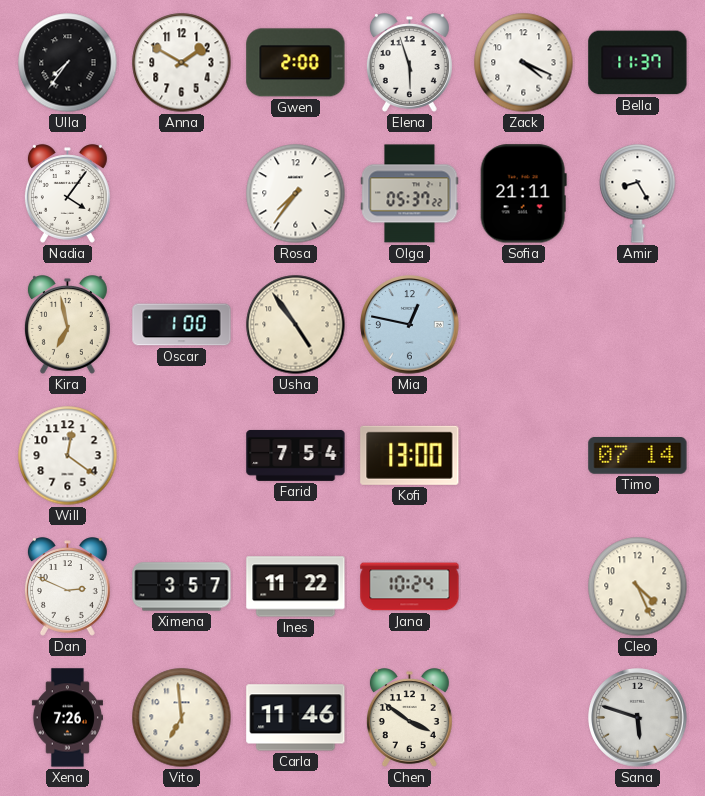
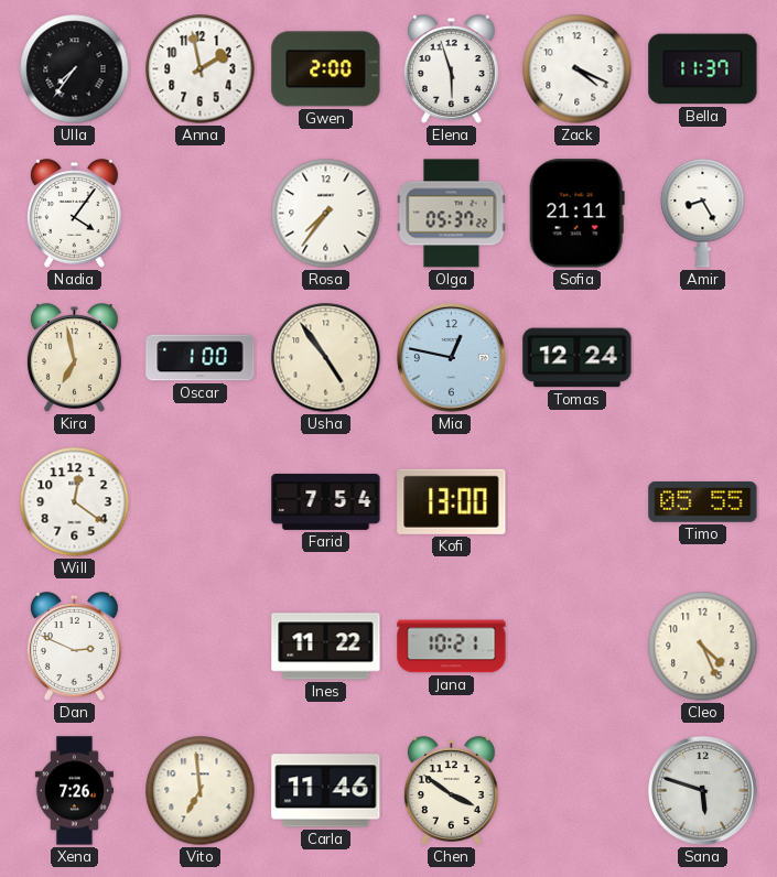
Anna: 1:50 -> 1:58 (201, 69)
Tomas: none -> 12:24 (578, 358)
Timo: 07:14 -> 05:55 (703, 502)
Ximena: 3:57 -> none (182, 587)
Jana: 10:24 -> 10:21 (452, 647)
